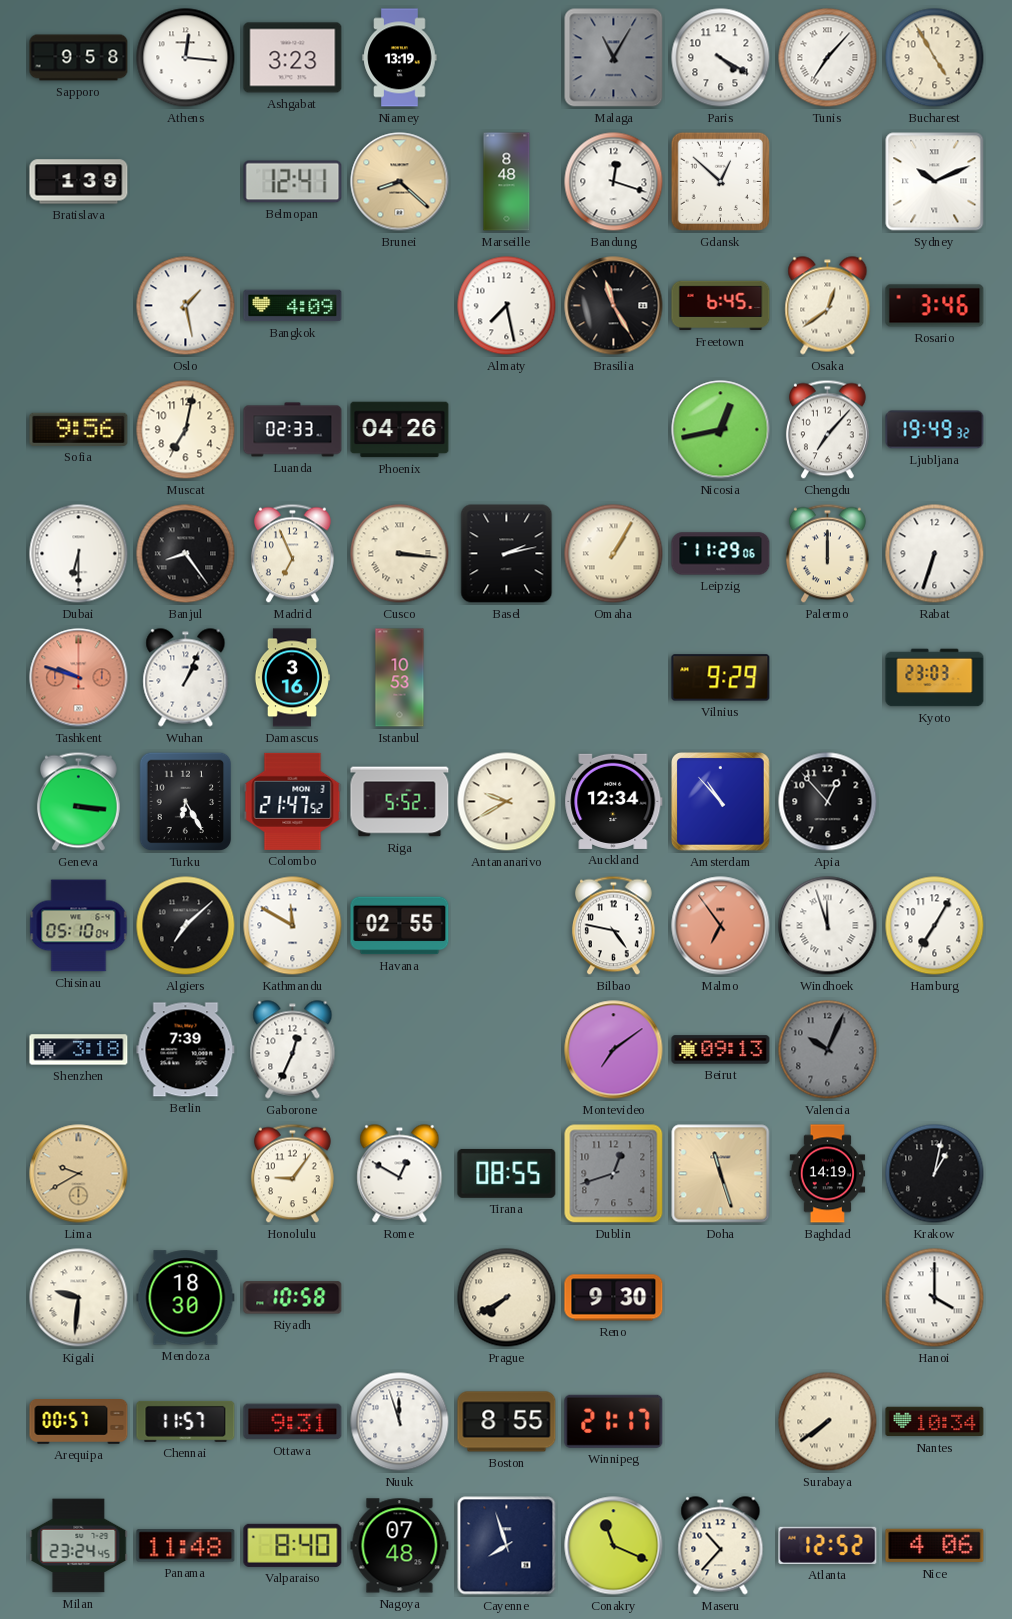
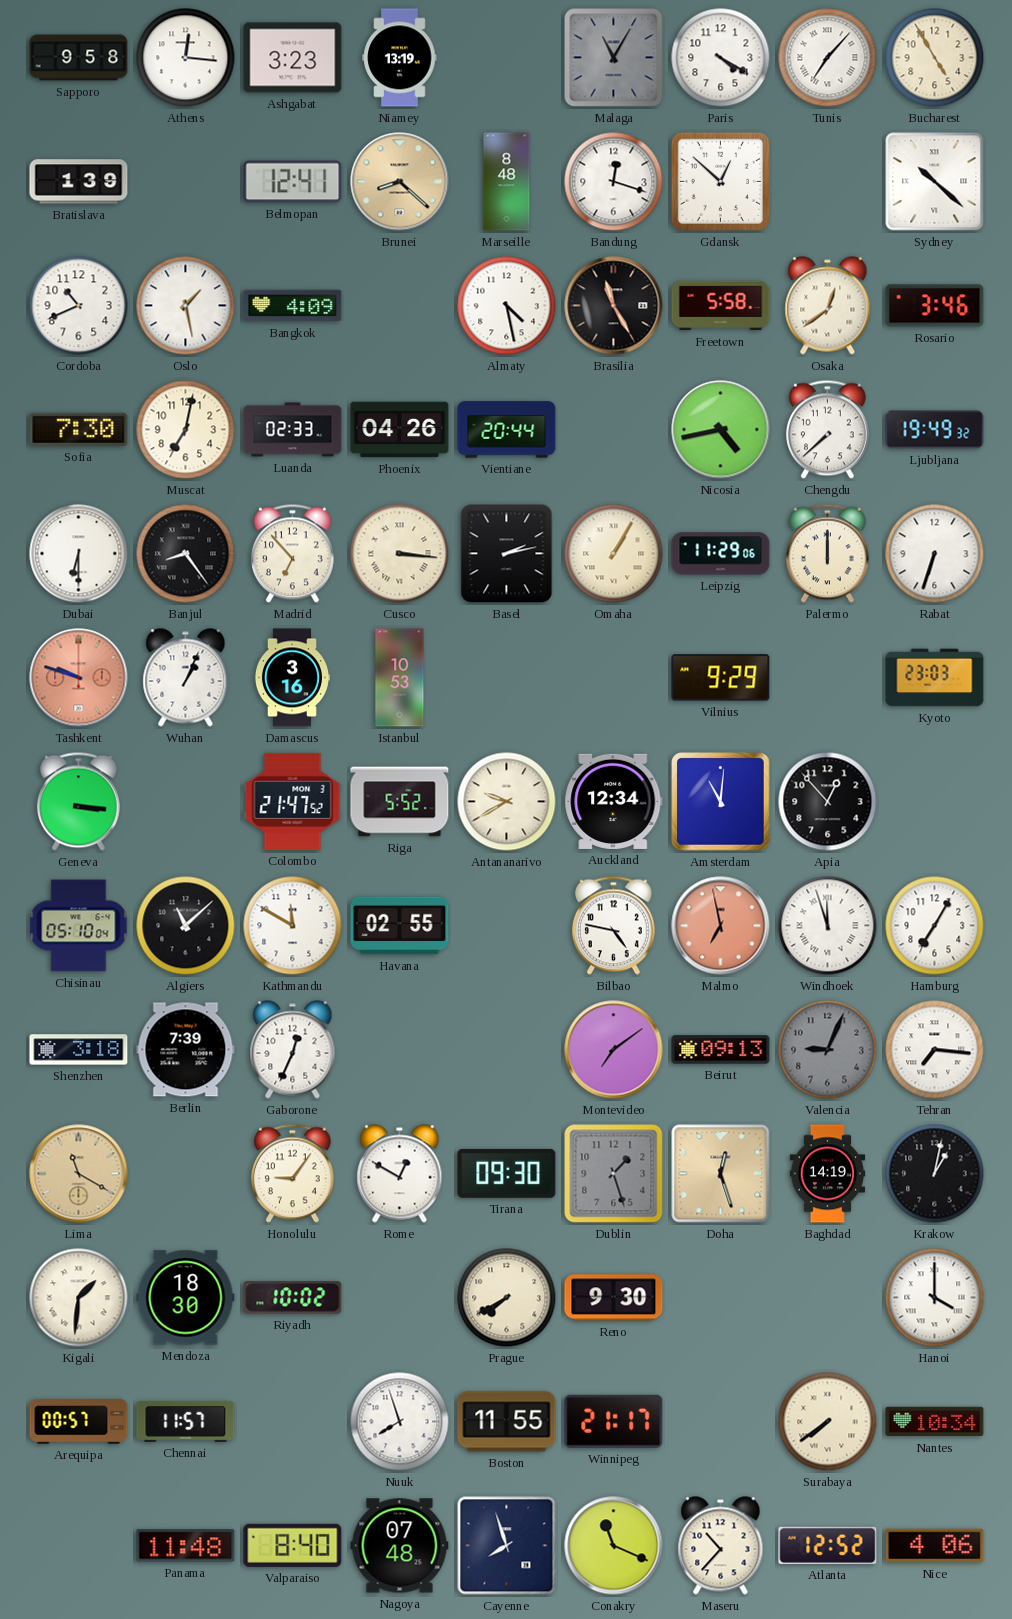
Sydney: 10:11 -> 10:22 (935, 182)
Cordoba: none -> 10:41 (79, 306)
Almaty: 7:28 -> 4:28 (507, 306)
Freetown: 6:45 -> 5:58 (721, 306)
Sofia: 9:56 -> 7:30 (79, 429)
Vientiane: none -> 20:44 (507, 430)
Nicosia: 12:43 -> 4:43 (721, 430)
Chengdu: 7:07 -> 7:38 (827, 430)
Madrid: 6:56 -> 6:53 (292, 554)
Turku: 6:25 -> none (186, 802)
Amsterdam: 10:53 -> 11:01 (721, 802)
Algiers: 7:08 -> 11:08 (186, 926)
Malmo: 6:54 -> 6:58 (721, 926)
Valencia: 10:04 -> 9:04 (828, 1050)
Tehran: none -> 7:16 (935, 1050)
Lima: 9:40 -> 11:20 (79, 1174)
Tirana: 08:55 -> 09:30 (507, 1173)
Dublin: 12:42 -> 1:27 (614, 1174)
Doha: 11:27 -> 12:27 (721, 1174)
Kigali: 9:31 -> 1:31 (79, 1298)
Riyadh: 10:58 -> 10:02 (293, 1298)
Ottawa: 9:31 -> none (293, 1422)
Nuuk: 11:57 -> 7:57 (400, 1422)
Boston: 8:55 -> 11:55 (507, 1422)
Milan: 23:24 -> none (79, 1546)
